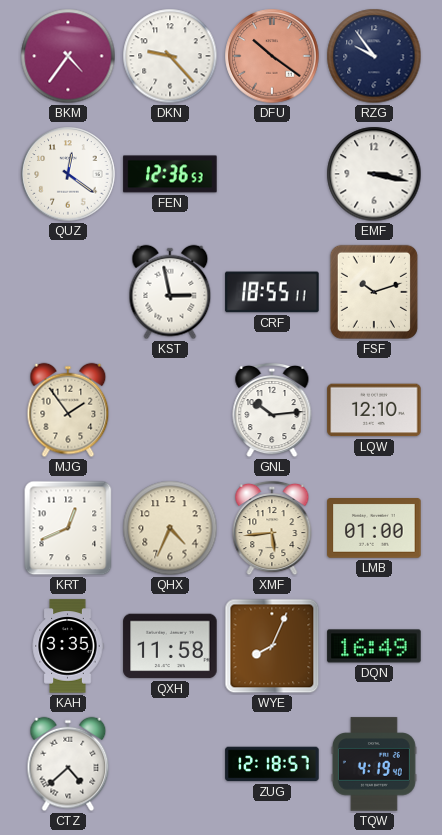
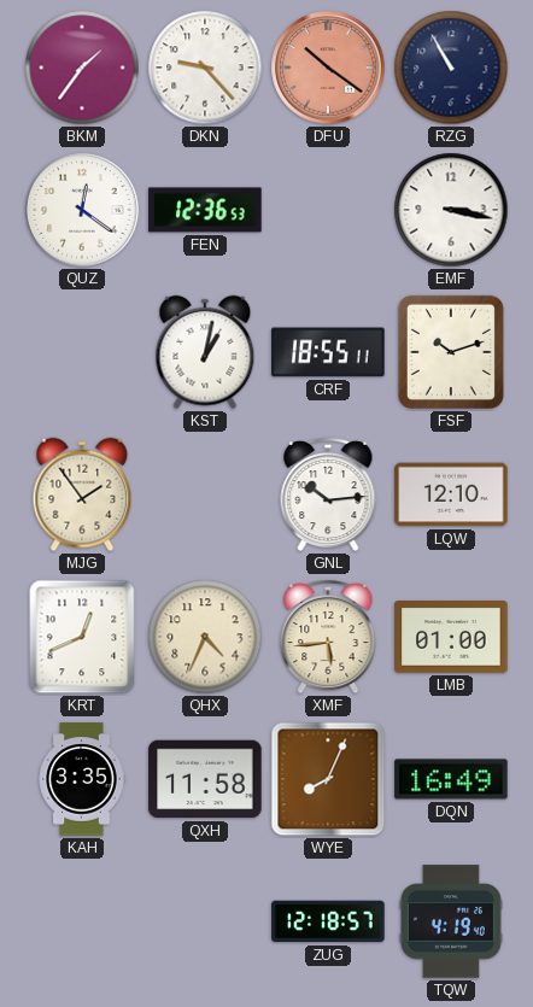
BKM: 4:36 -> 1:36 (82, 68)
RZG: 9:54 -> 10:55 (451, 68)
KST: 2:58 -> 1:02 (205, 352)
CTZ: 4:38 -> none (68, 764)
